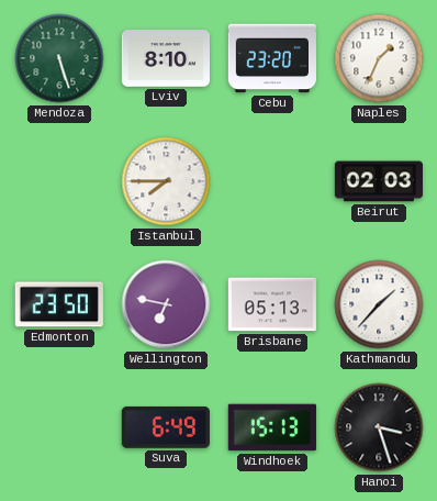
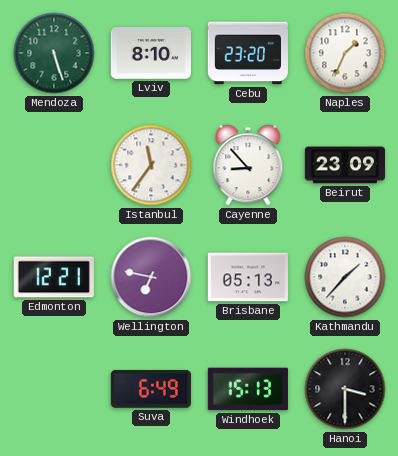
Istanbul: 7:45 -> 11:36 (151, 165)
Cayenne: none -> 8:53 (248, 165)
Beirut: 02:03 -> 23:09 (344, 165)
Edmonton: 23:50 -> 12:21 (54, 277)
Hanoi: 3:27 -> 3:30 (345, 389)
